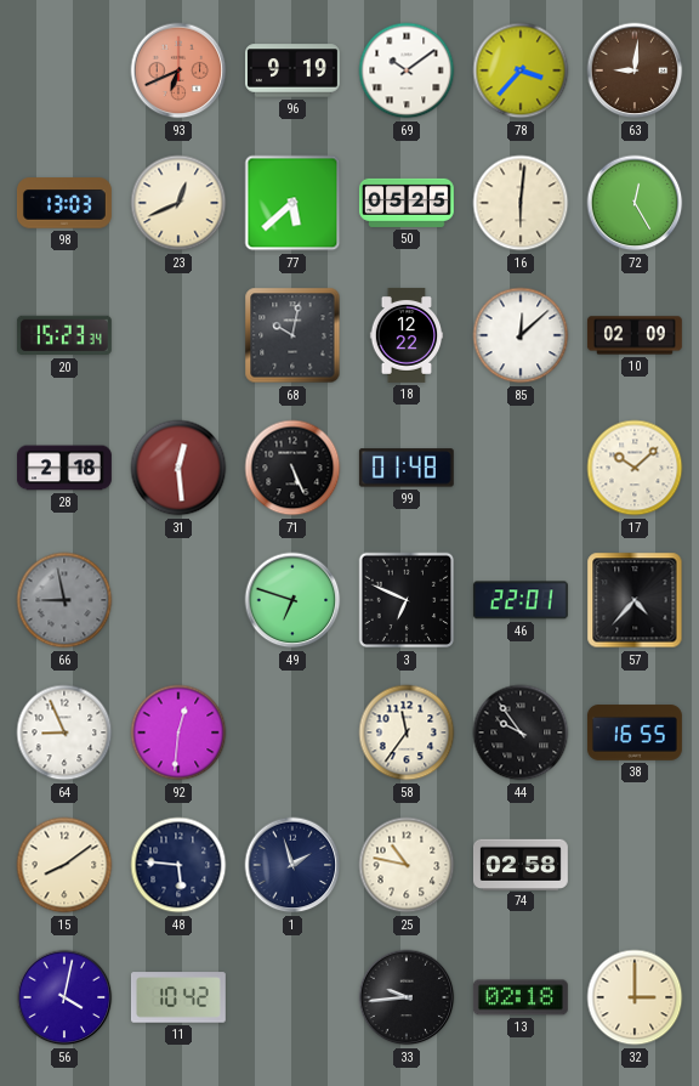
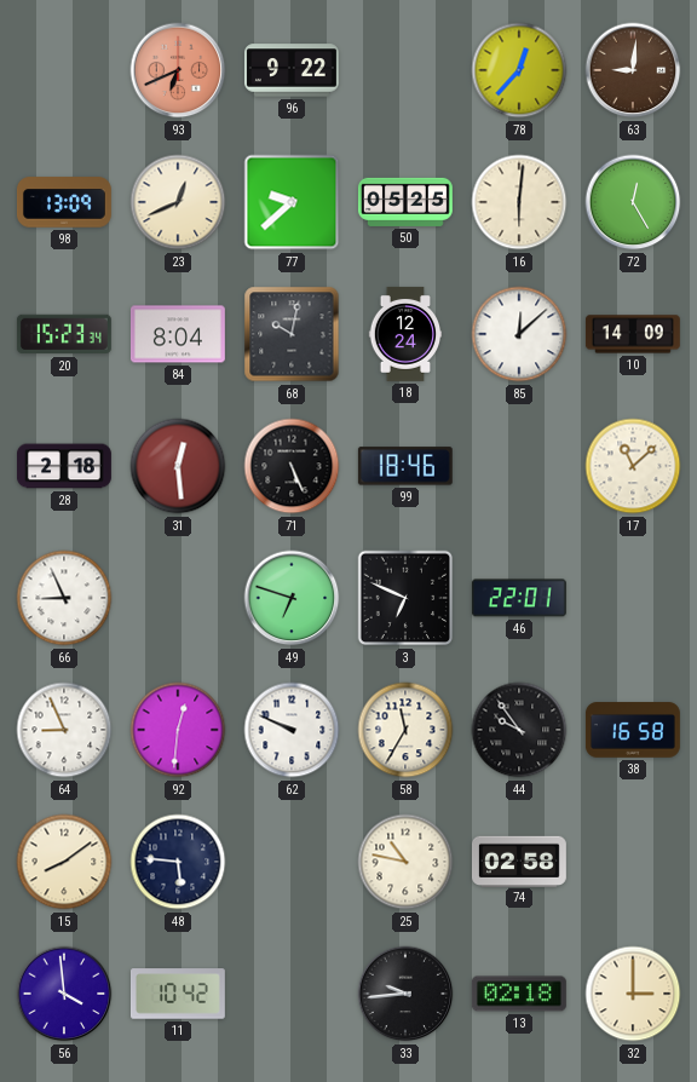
96: 9:19 -> 9:22 (292, 70)
69: 10:09 -> none (407, 70)
78: 3:37 -> 12:37 (519, 70)
98: 13:03 -> 13:09 (64, 202)
77: 5:38 -> 9:38 (292, 202)
84: none -> 8:04 (178, 334)
18: 12:22 -> 12:24 (405, 334)
10: 02:09 -> 14:09 (633, 334)
99: 01:48 -> 18:46 (405, 466)
17: 10:08 -> 11:08 (633, 466)
66: 8:58 -> 8:56 (64, 598)
66 dial: grey -> white (64, 598)
57: 4:37 -> none (635, 600)
62: none -> 9:49 (292, 730)
58: 11:36 -> 11:35 (405, 730)
38: 16:55 -> 16:58 (633, 730)
1: 1:57 -> none (292, 865)
56: 4:02 -> 3:59 (64, 994)
